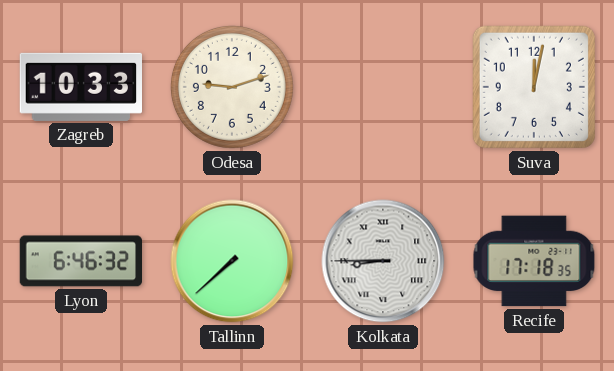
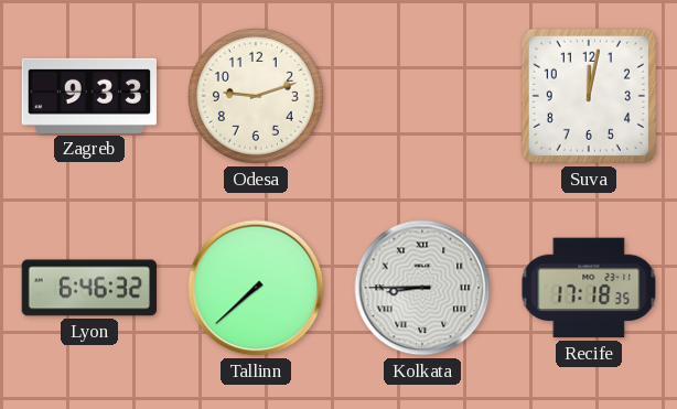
Zagreb: 10:33 -> 9:33 (88, 96)
